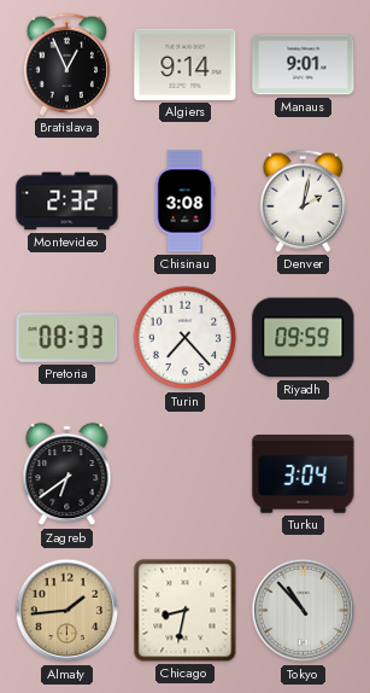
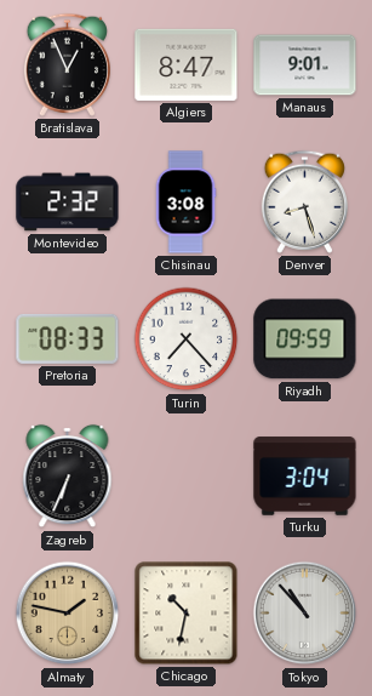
Algiers: 9:14 -> 8:47 (187, 64)
Denver: 2:02 -> 8:27 (304, 201)
Zagreb: 6:39 -> 6:34 (68, 477)
Almaty: 1:44 -> 1:47 (68, 614)
Chicago: 8:32 -> 10:32 (187, 614)
